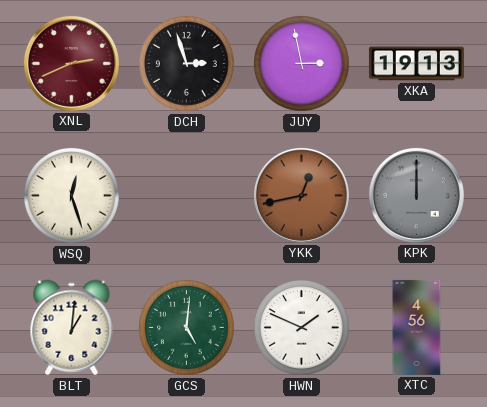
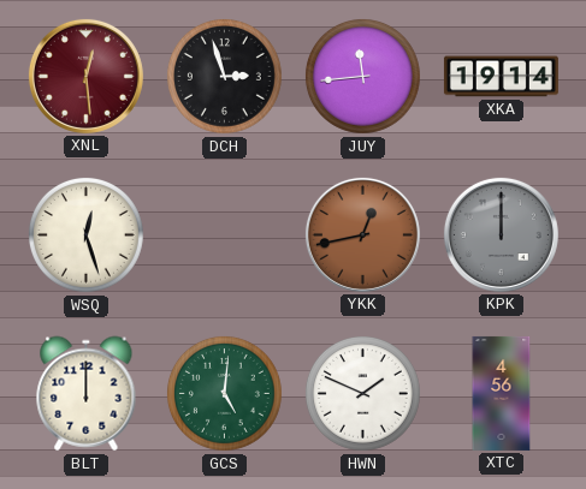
XNL: 2:41 -> 12:29 (85, 76)
JUY: 2:58 -> 11:44 (362, 76)
XKA: 19:13 -> 19:14 (501, 77)
BLT: 1:01 -> 12:00 (87, 394)
